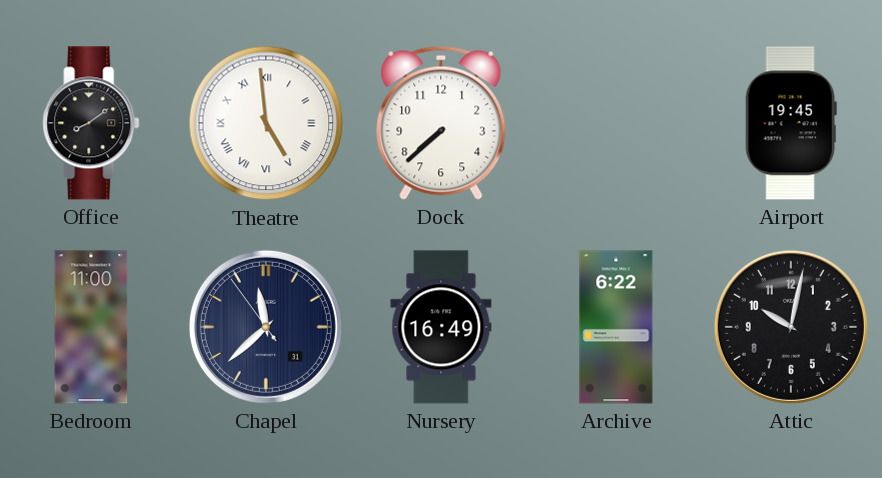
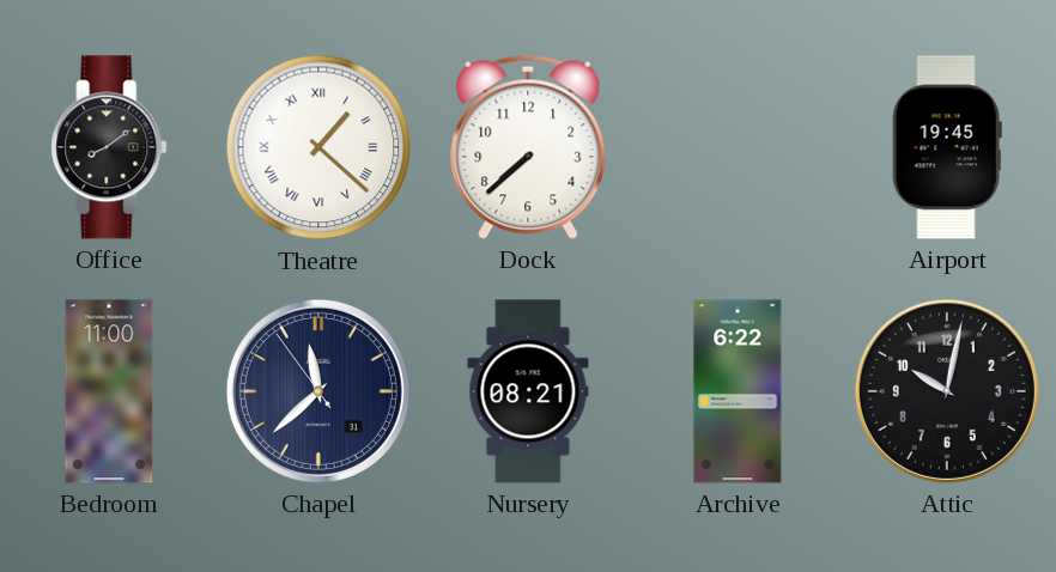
Theatre: 4:59 -> 1:22 (318, 147)
Nursery: 16:49 -> 08:21 (528, 391)
